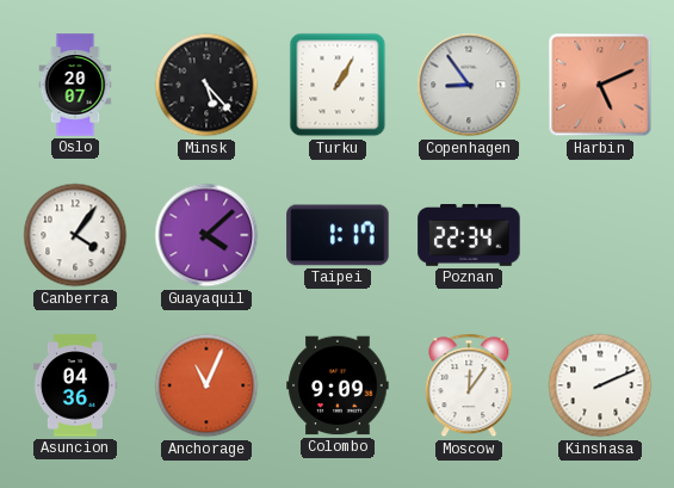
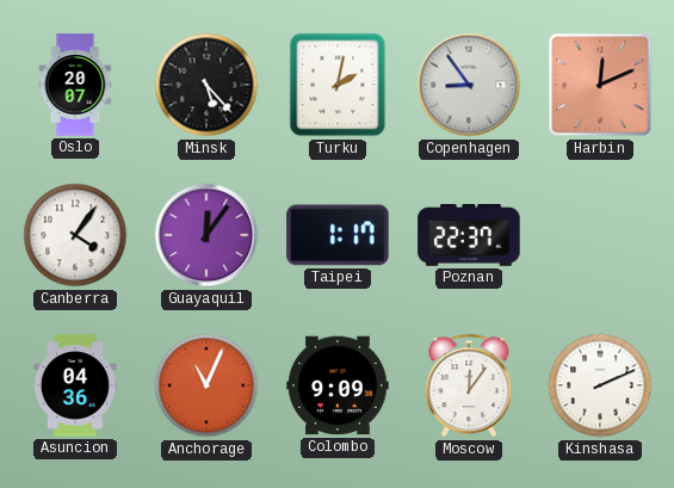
Turku: 1:05 -> 2:02 (338, 85)
Harbin: 5:11 -> 12:11 (600, 85)
Guayaquil: 4:08 -> 12:06 (206, 235)
Poznan: 22:34 -> 22:37 (469, 236)
